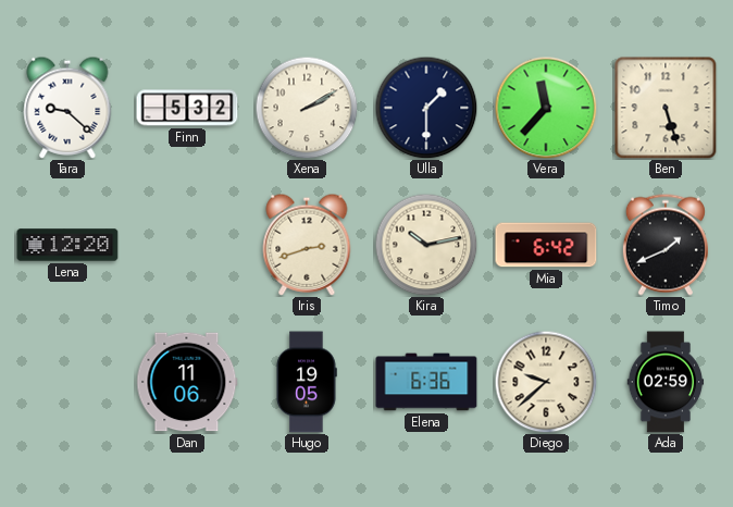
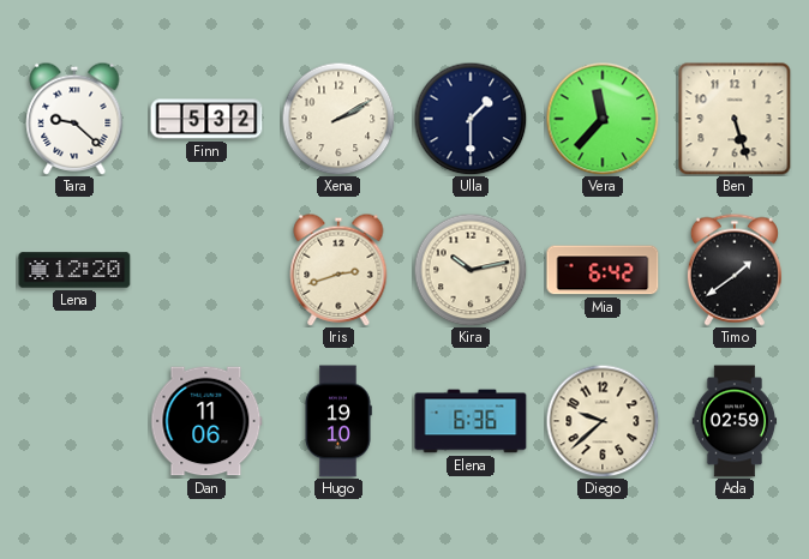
Timo: 1:41 -> 1:39 (735, 270)
Hugo: 19:05 -> 19:10 (338, 421)
